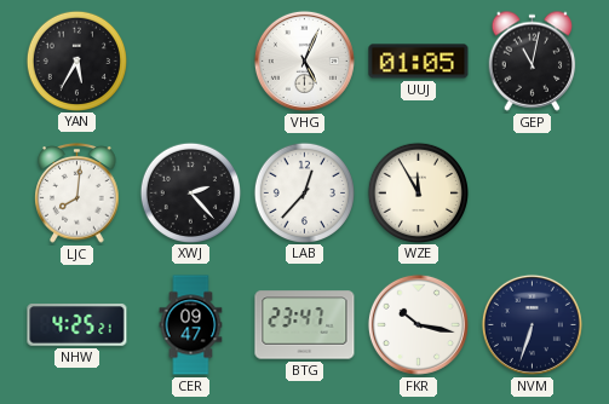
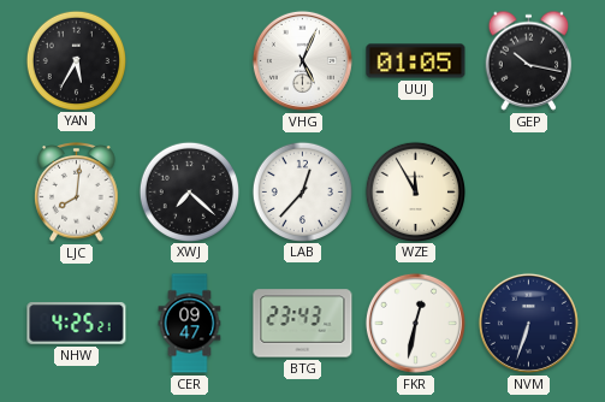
GEP: 11:02 -> 10:17 (529, 60)
XWJ: 2:23 -> 7:22 (189, 191)
BTG: 23:47 -> 23:43 (303, 324)
FKR: 10:17 -> 12:32 (415, 323)
